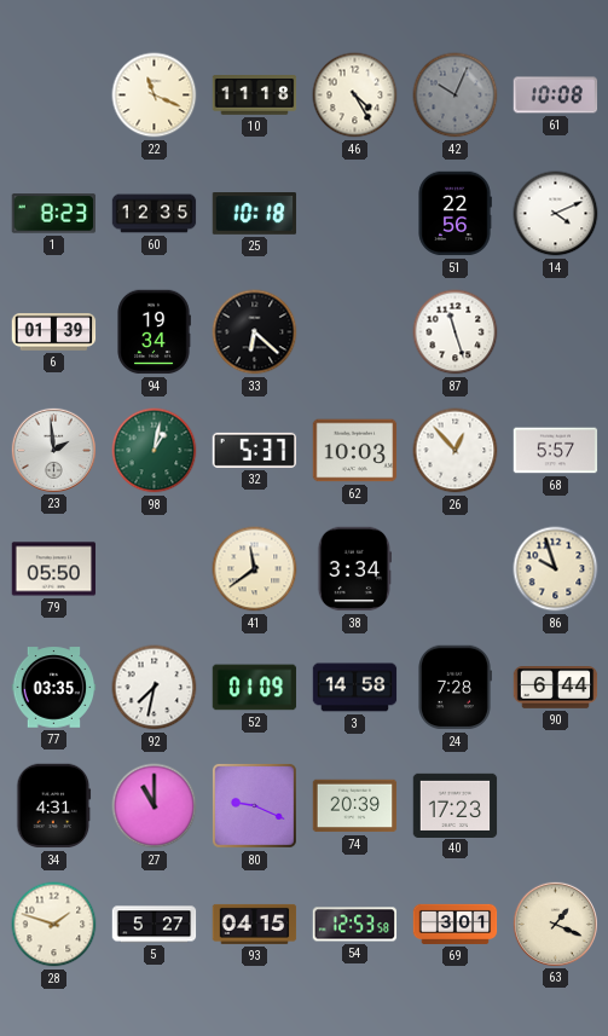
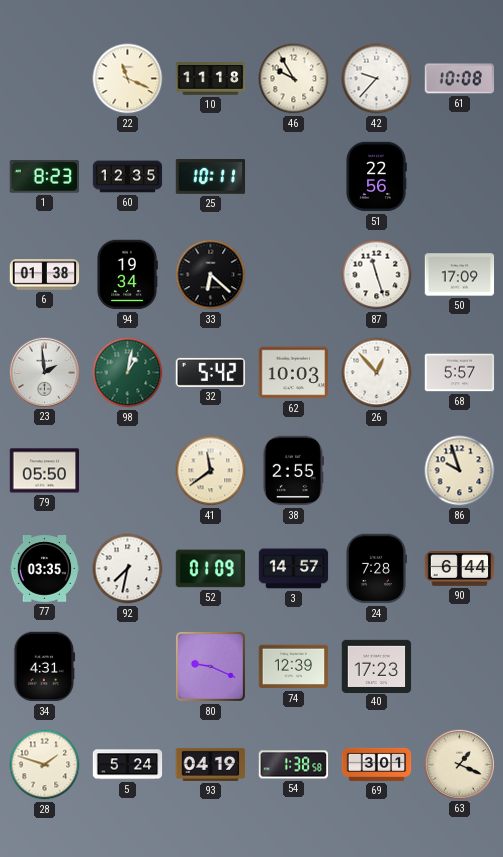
46: 4:25 -> 9:55 (294, 79)
42: 10:04 -> 9:37 (377, 79)
42 dial: grey -> white (377, 79)
25: 10:18 -> 10:11 (211, 177)
14: 4:11 -> none (556, 214)
6: 01:39 -> 01:38 (45, 275)
50: none -> 17:09 (460, 275)
32: 5:37 -> 5:42 (211, 372)
38: 3:34 -> 2:55 (293, 471)
3: 14:58 -> 14:57 (294, 569)
27: 11:00 -> none (155, 806)
74: 20:39 -> 12:39 (294, 667)
5: 5:27 -> 5:24 (128, 765)
93: 04:15 -> 04:19 (211, 764)
54: 12:53 -> 1:38 (294, 765)
